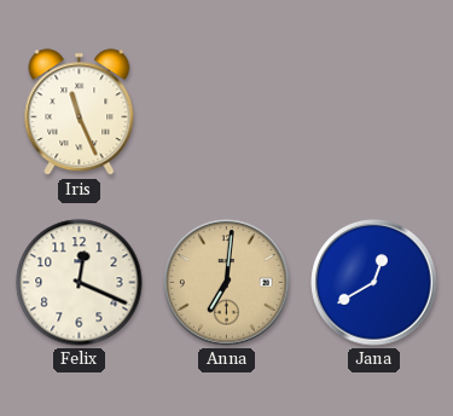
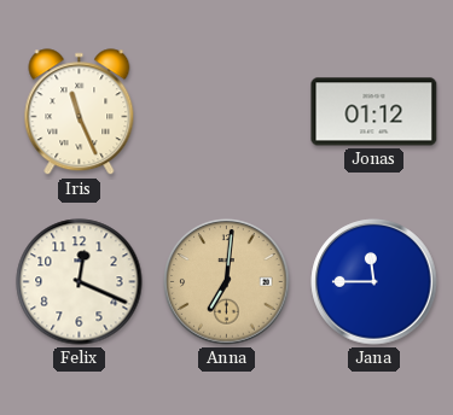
Jonas: none -> 01:12 (374, 112)
Jana: 12:40 -> 11:45 (374, 282)
